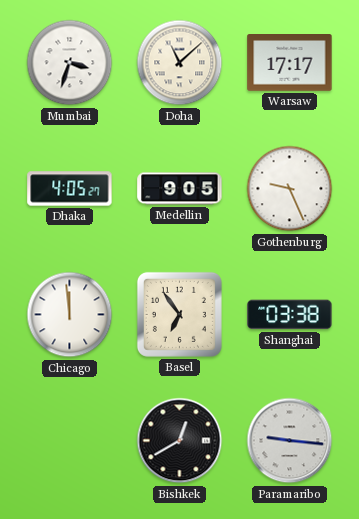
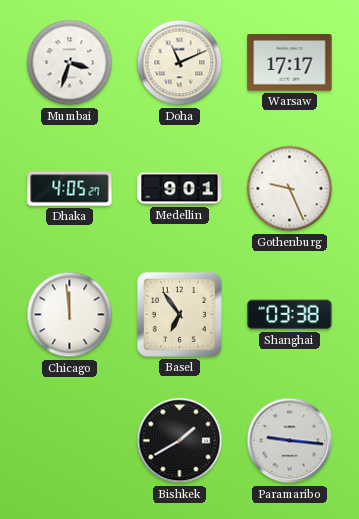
Doha: 11:08 -> 11:11 (180, 63)
Medellin: 9:05 -> 9:01 (180, 189)
Bishkek: 12:40 -> 1:40 (180, 441)
